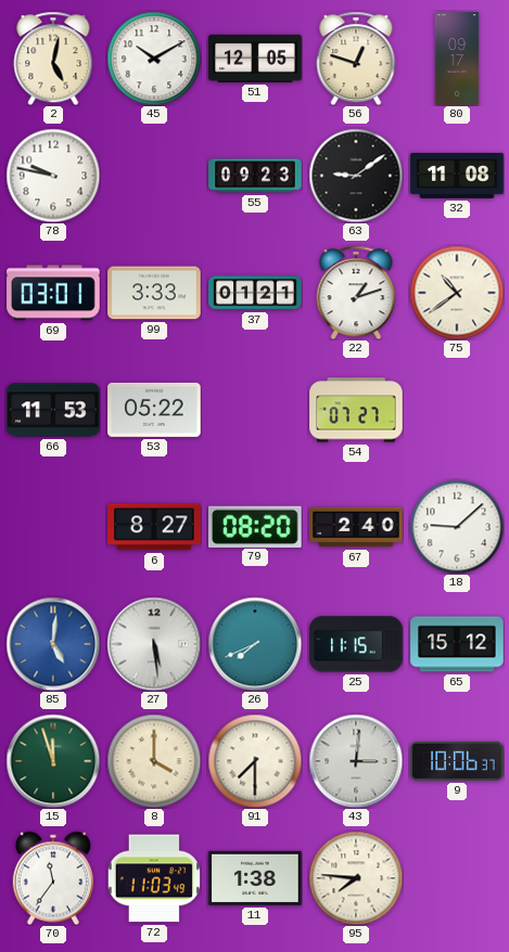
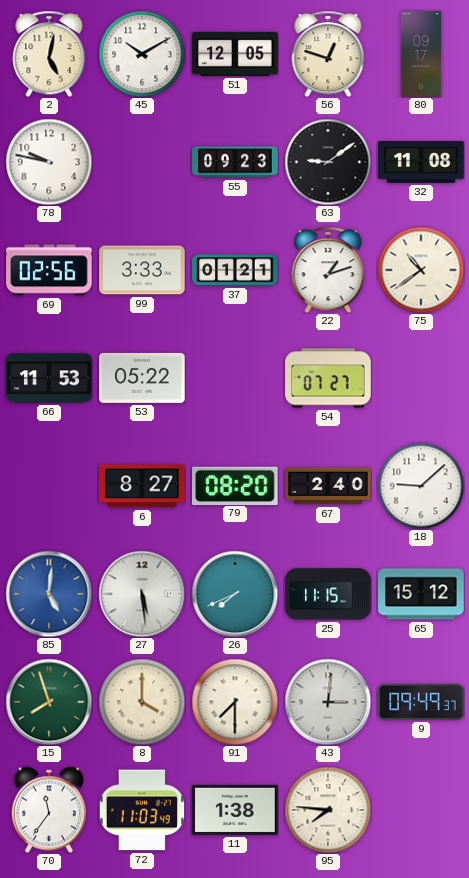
69: 03:01 -> 02:56 (49, 270)
15: 11:57 -> 7:57 (49, 702)
9: 10:06 -> 09:49 (421, 702)
